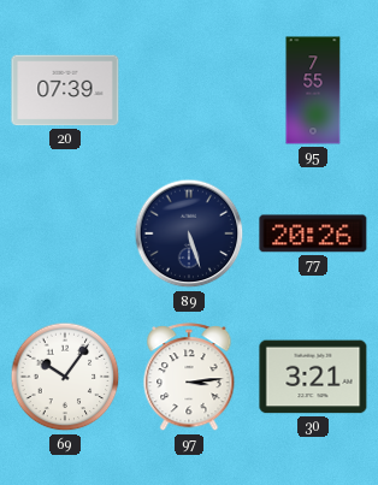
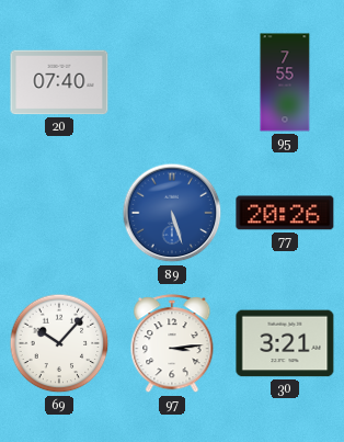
20: 07:39 -> 07:40 (59, 82)
89 dial: navy -> blue (172, 213)
69: 10:06 -> 10:07 (59, 343)
